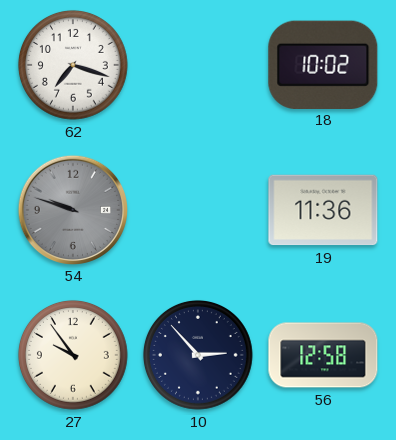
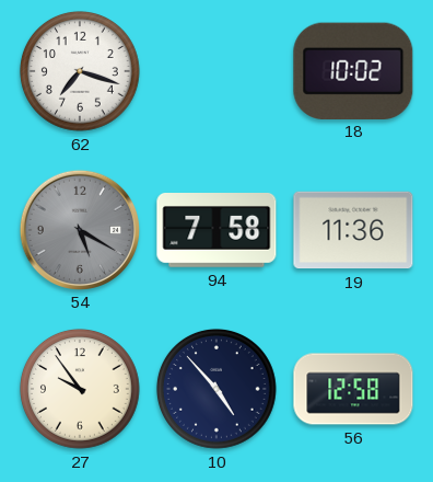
54: 9:48 -> 5:20 (79, 229)
94: none -> 7:58 (216, 230)
10: 2:53 -> 4:53 (216, 389)
